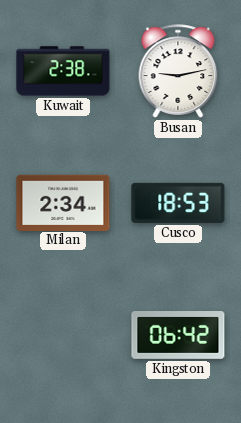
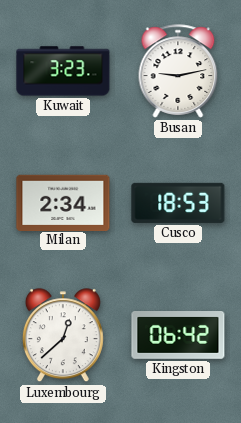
Kuwait: 2:38 -> 3:23 (63, 71)
Luxembourg: none -> 12:38 (63, 336)
